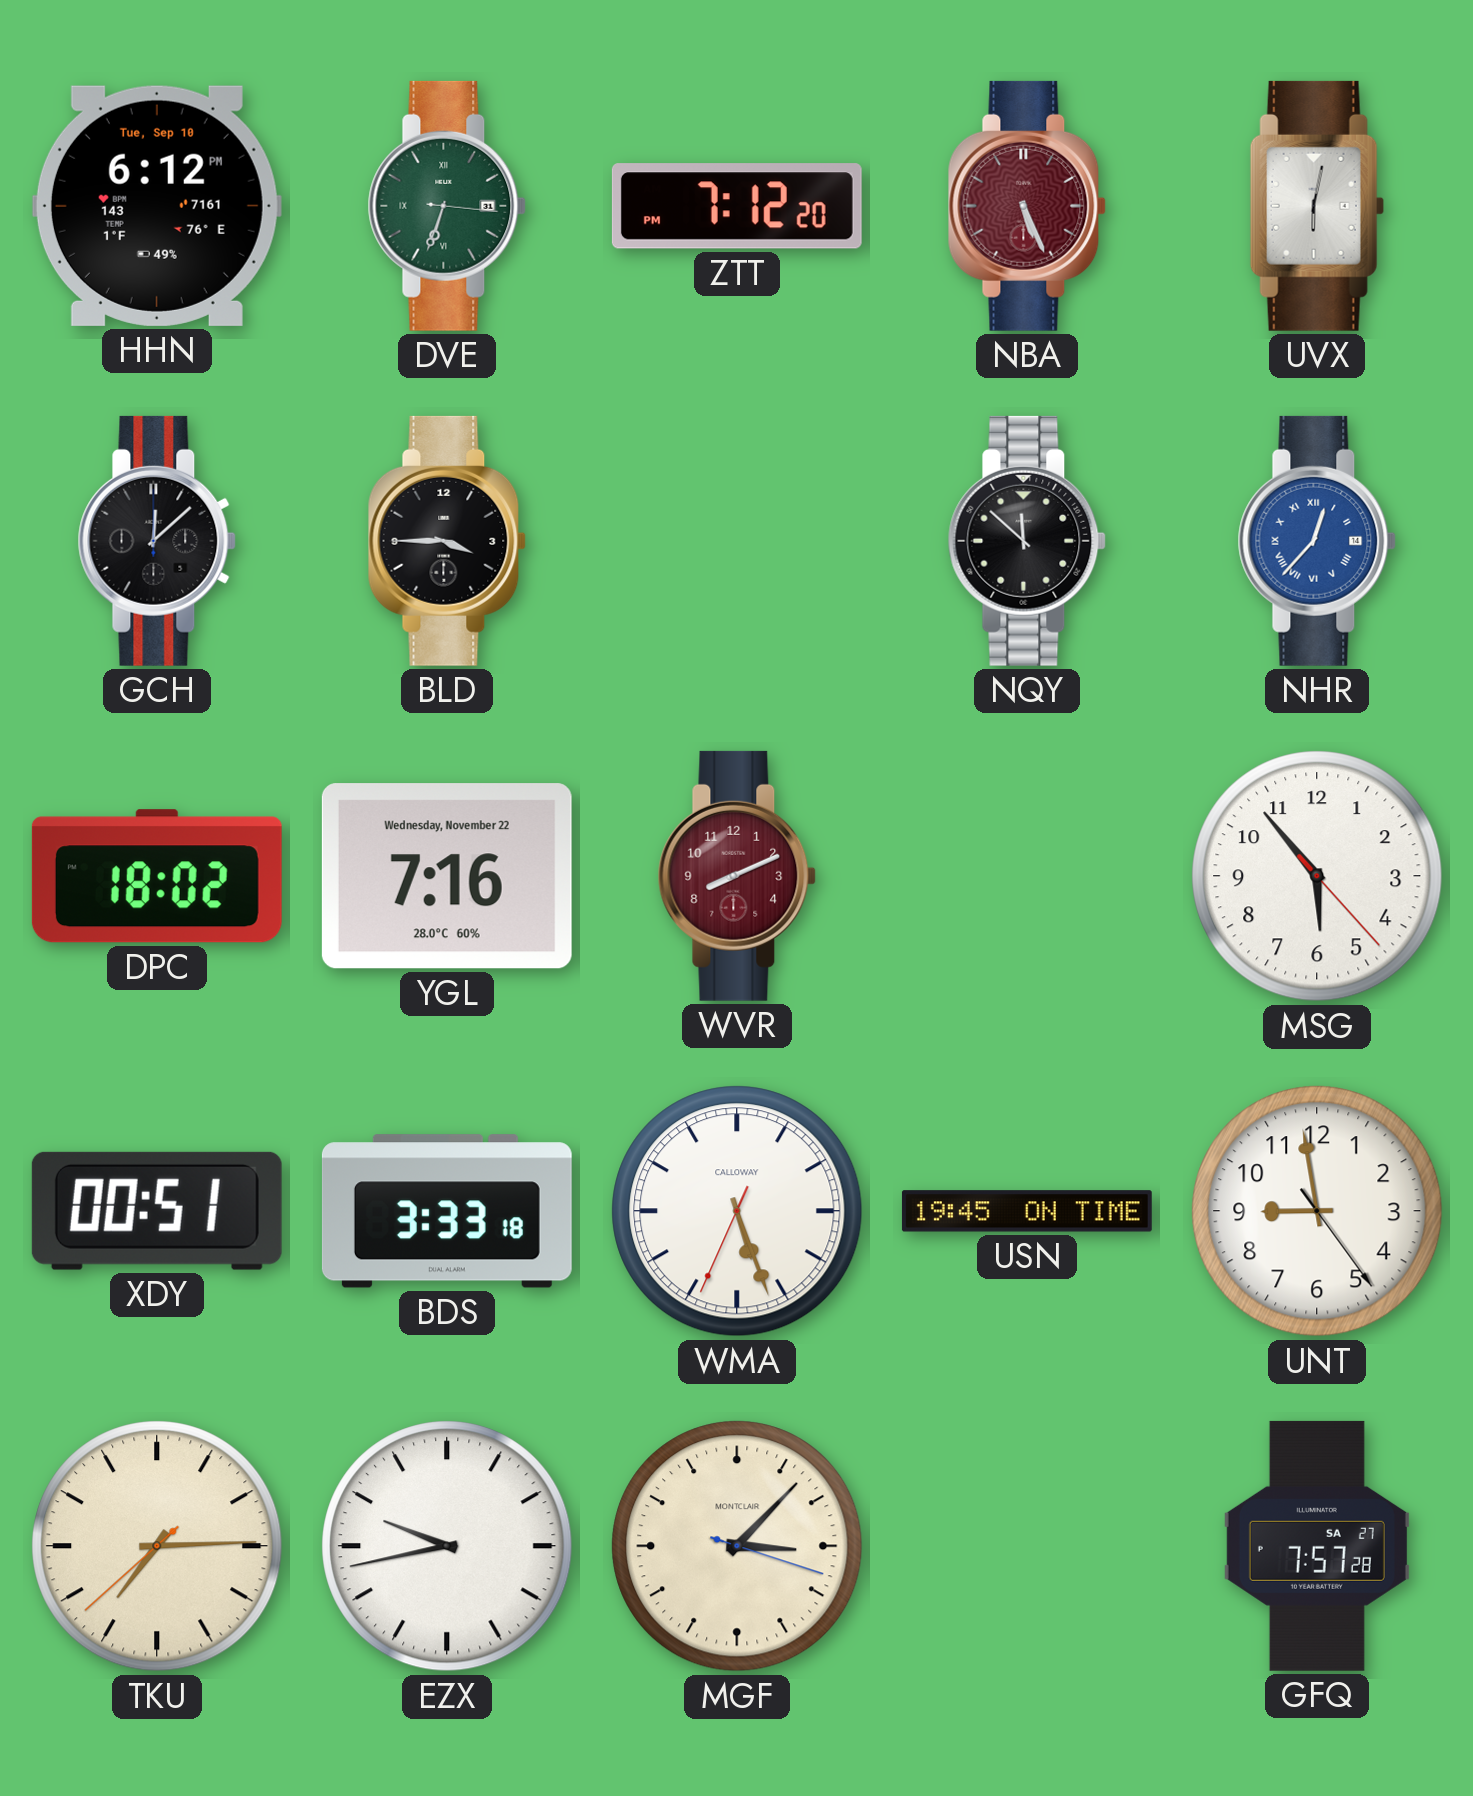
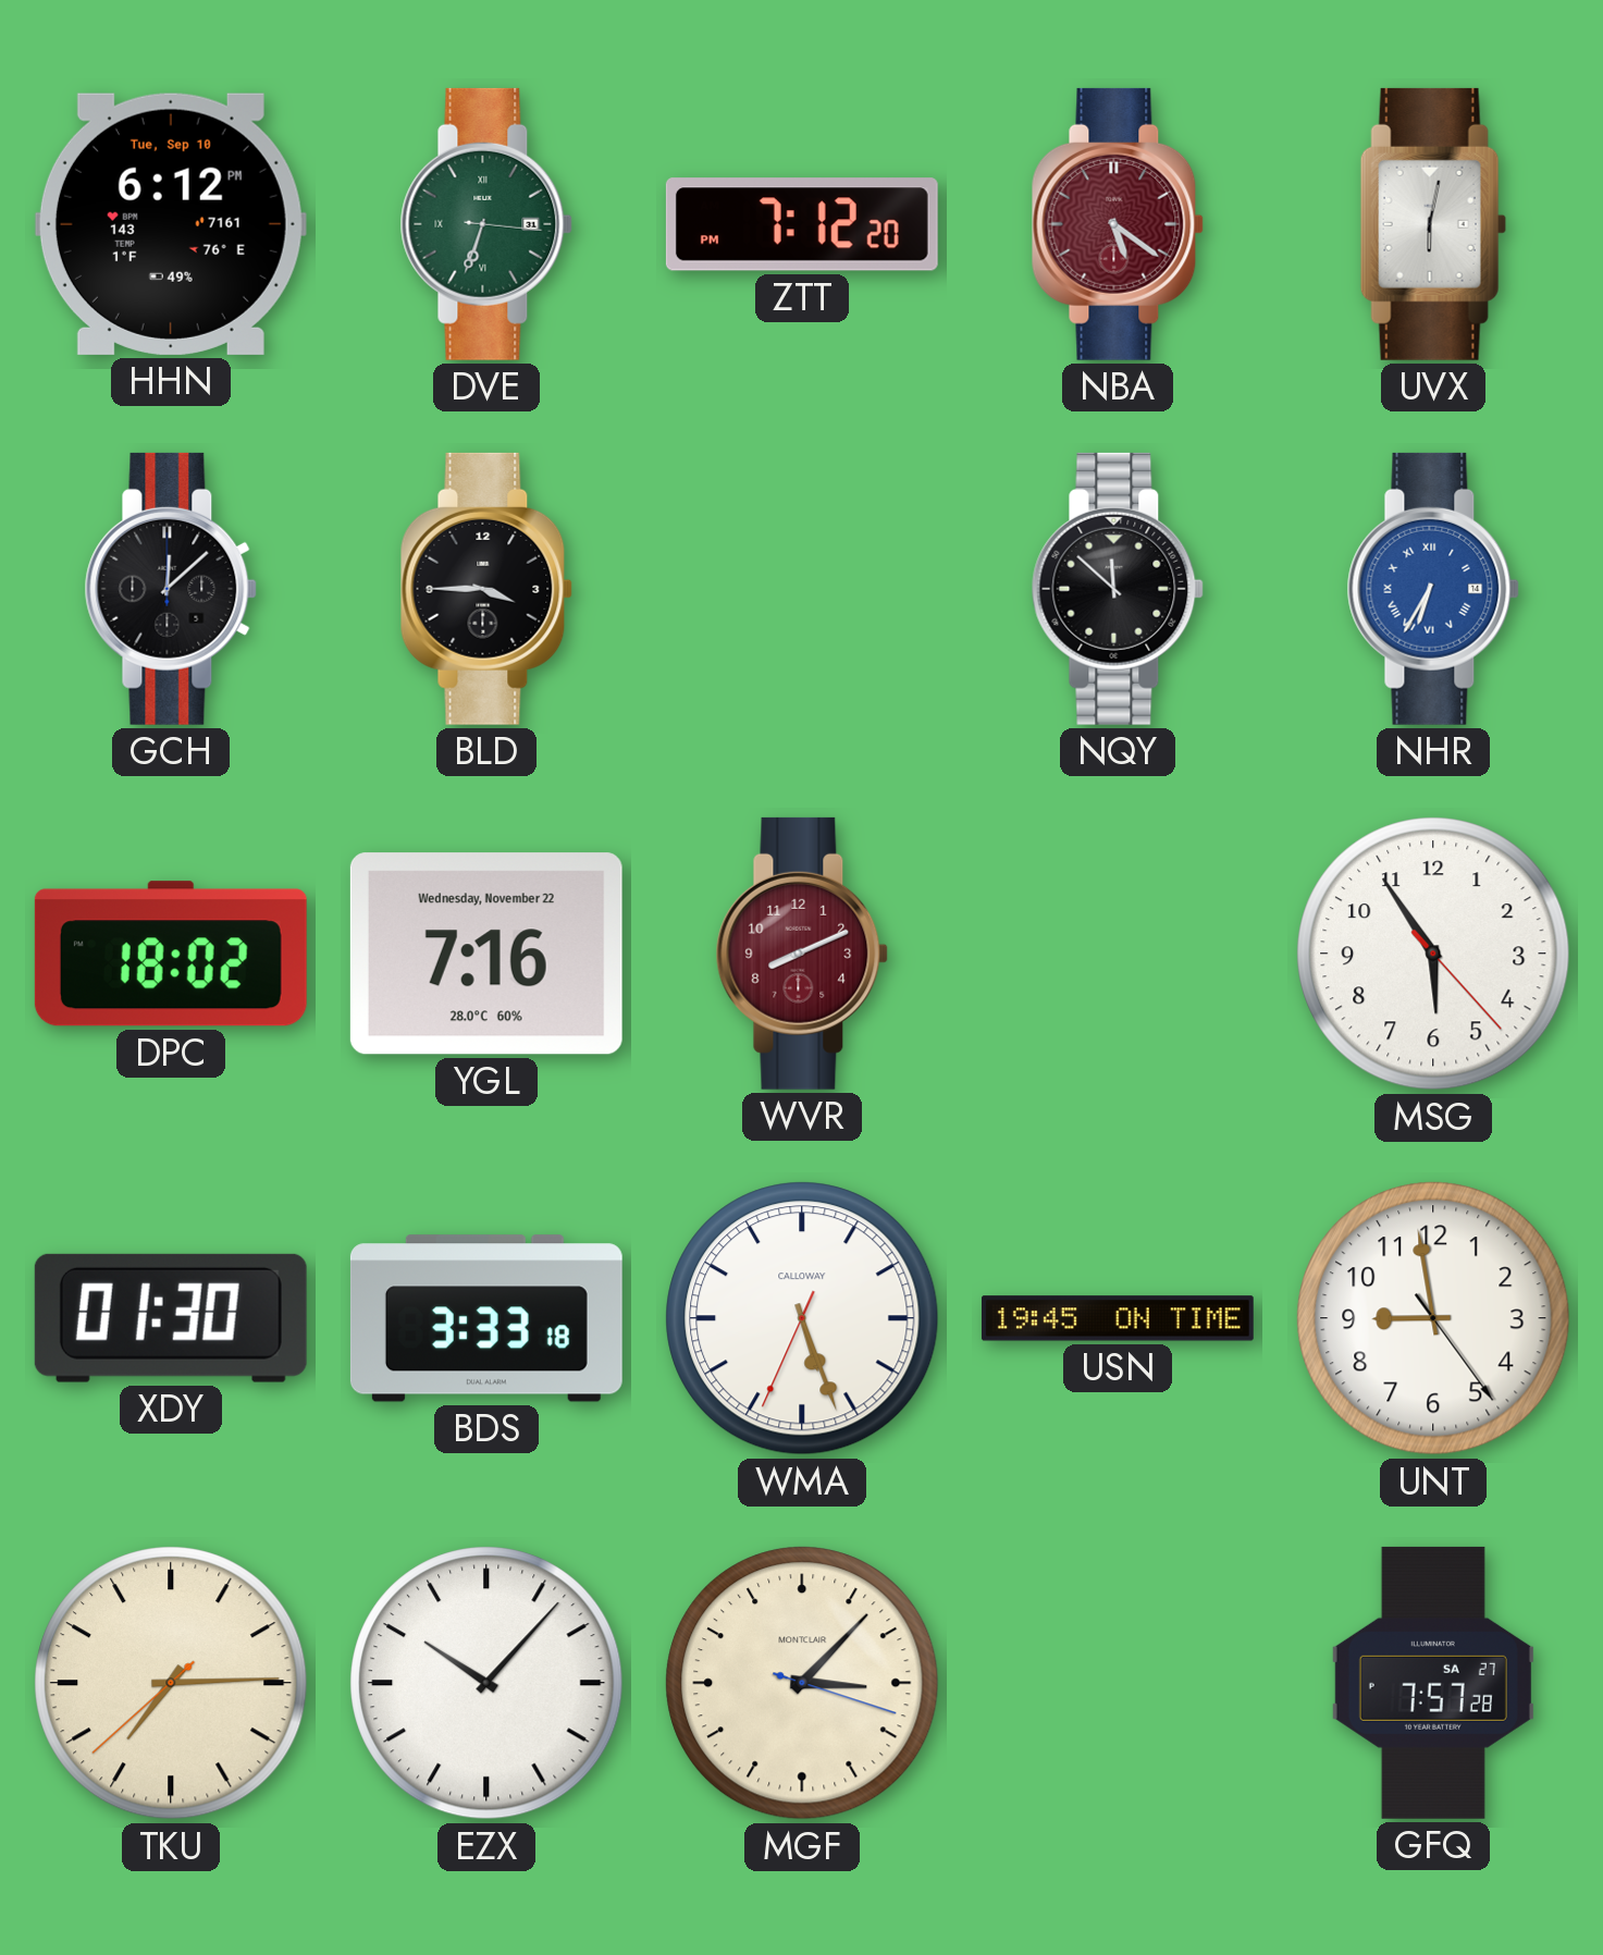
NBA: 5:26 -> 5:21 (1118, 224)
NHR: 12:37 -> 6:35 (1433, 589)
MSG: 5:53 -> 5:54 (1433, 954)
XDY: 00:51 -> 01:30 (171, 1318)
EZX: 9:43 -> 10:07 (486, 1683)
